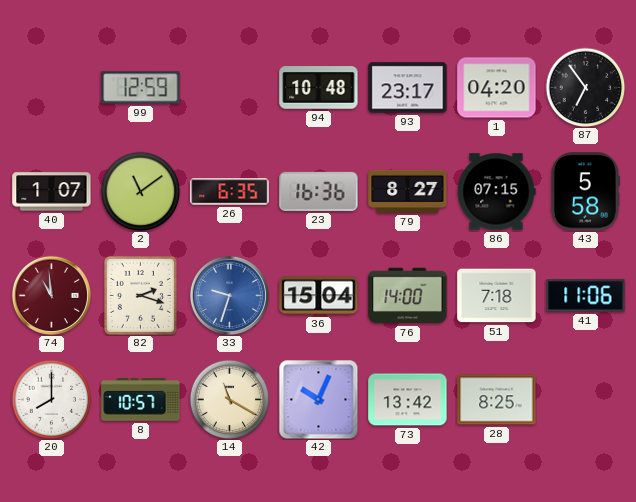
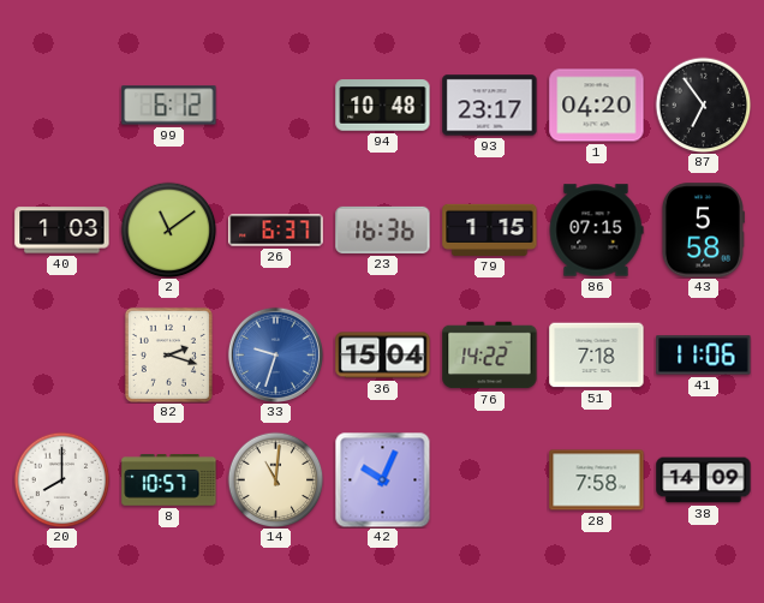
99: 12:59 -> 6:12 (169, 106)
40: 1:07 -> 1:03 (62, 231)
26: 6:35 -> 6:37 (276, 231)
79: 8:27 -> 1:15 (490, 229)
74: 10:59 -> none (51, 295)
76: 14:00 -> 14:22 (490, 356)
14: 11:20 -> 11:01 (275, 479)
73: 13:42 -> none (408, 400)
28: 8:25 -> 7:58 (597, 480)
38: none -> 14:09 (704, 480)
